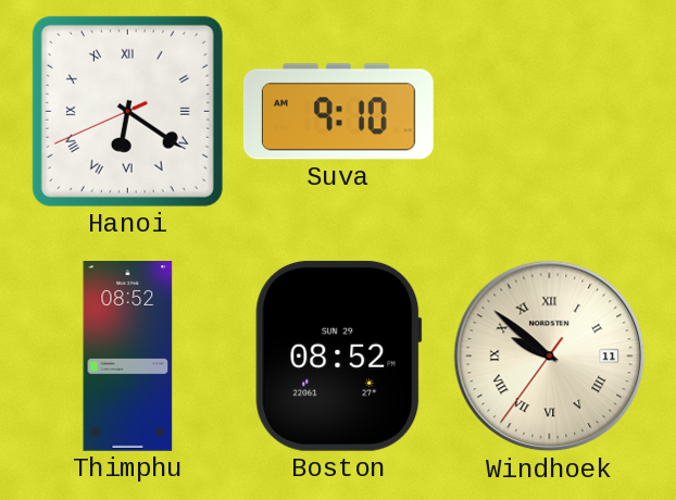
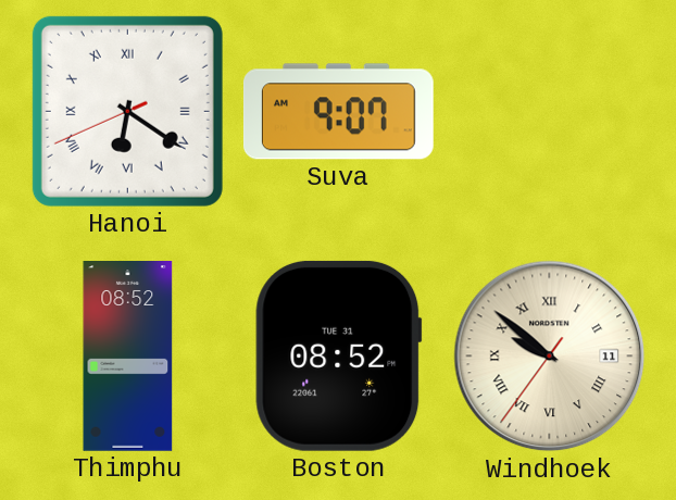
Suva: 9:10 -> 9:07 (338, 112)
Boston date: SUN 29 -> TUE 31 (339, 355)
